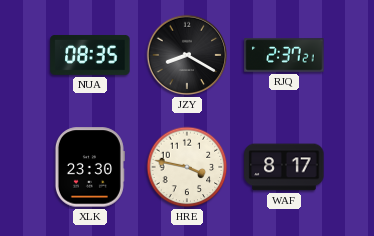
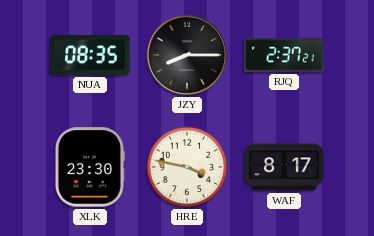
JZY: 8:20 -> 8:15 (187, 55)
